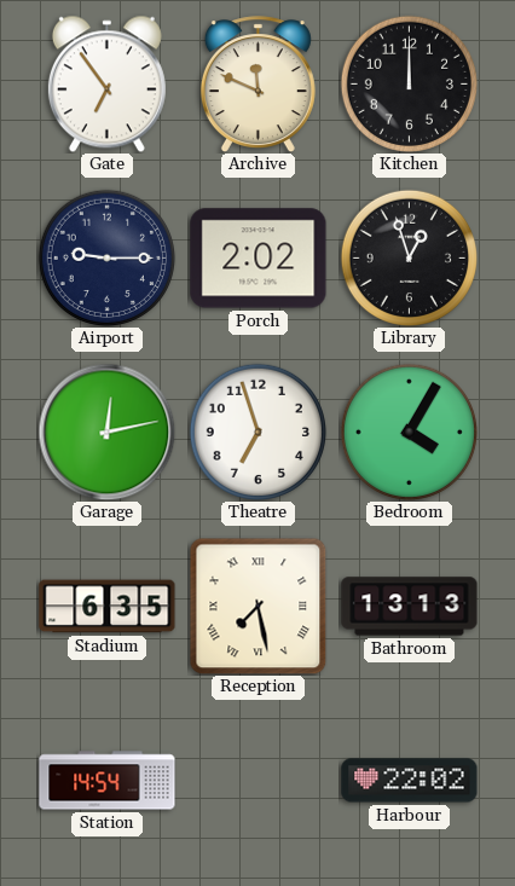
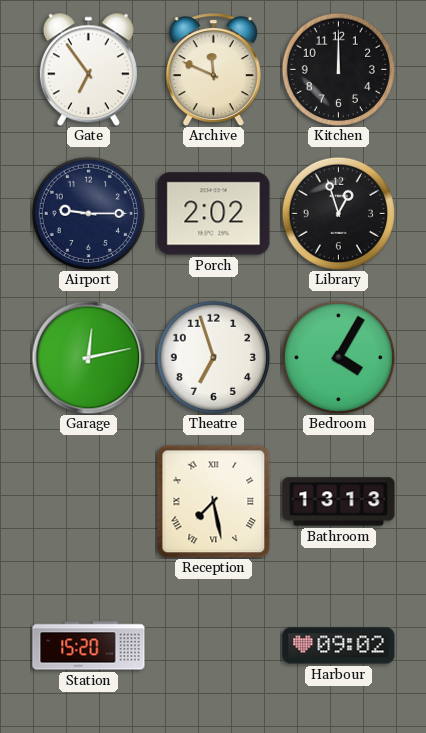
Stadium: 6:35 -> none (108, 607)
Station: 14:54 -> 15:20 (89, 646)
Harbour: 22:02 -> 09:02 (339, 646)
